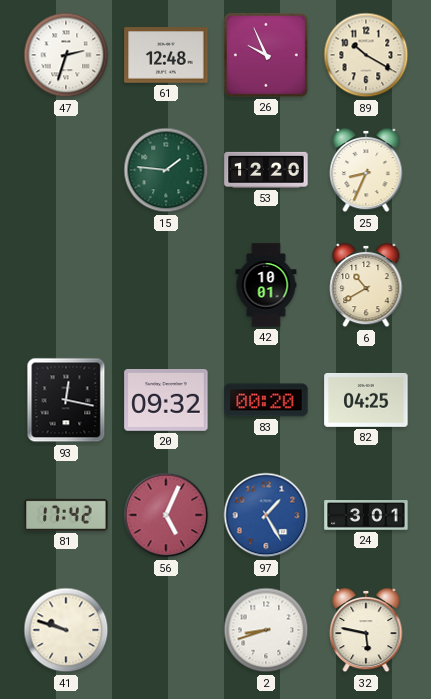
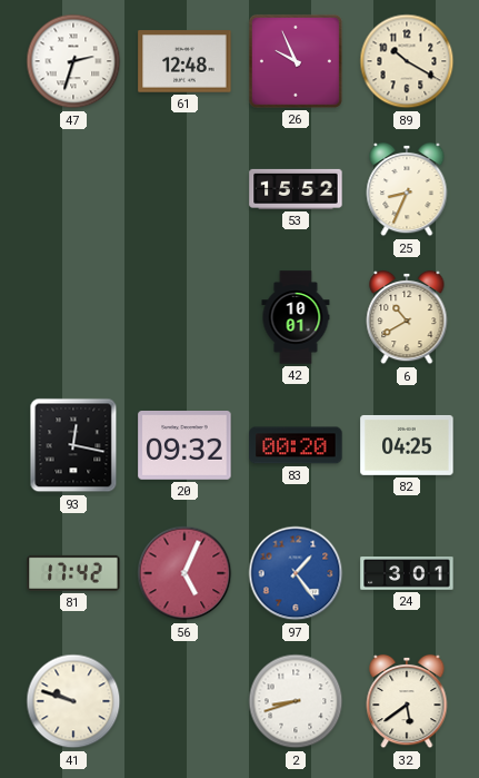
15: 1:46 -> none (166, 170)
53: 12:20 -> 15:52 (296, 189)
97: 1:25 -> 1:24 (296, 573)
32: 5:47 -> 5:39 (407, 701)
